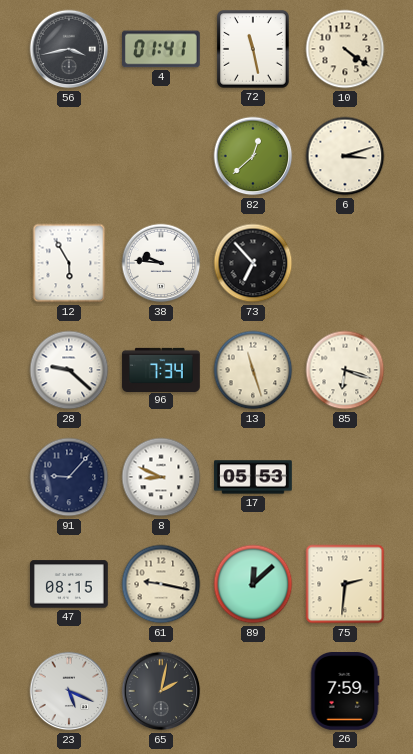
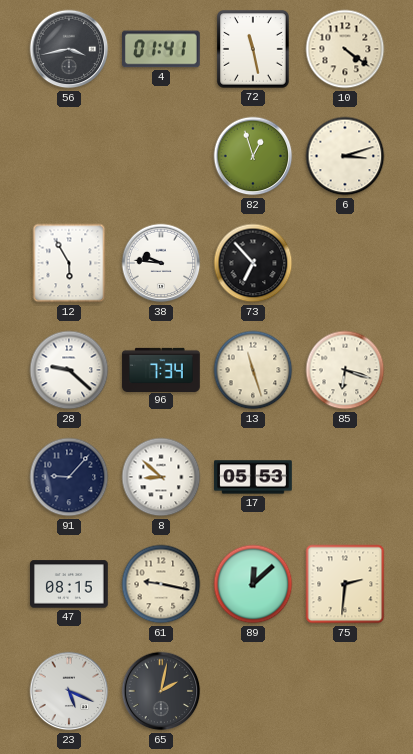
82: 12:38 -> 12:57 (253, 156)
8: 8:49 -> 8:52 (161, 477)
26: 7:59 -> none (345, 692)
